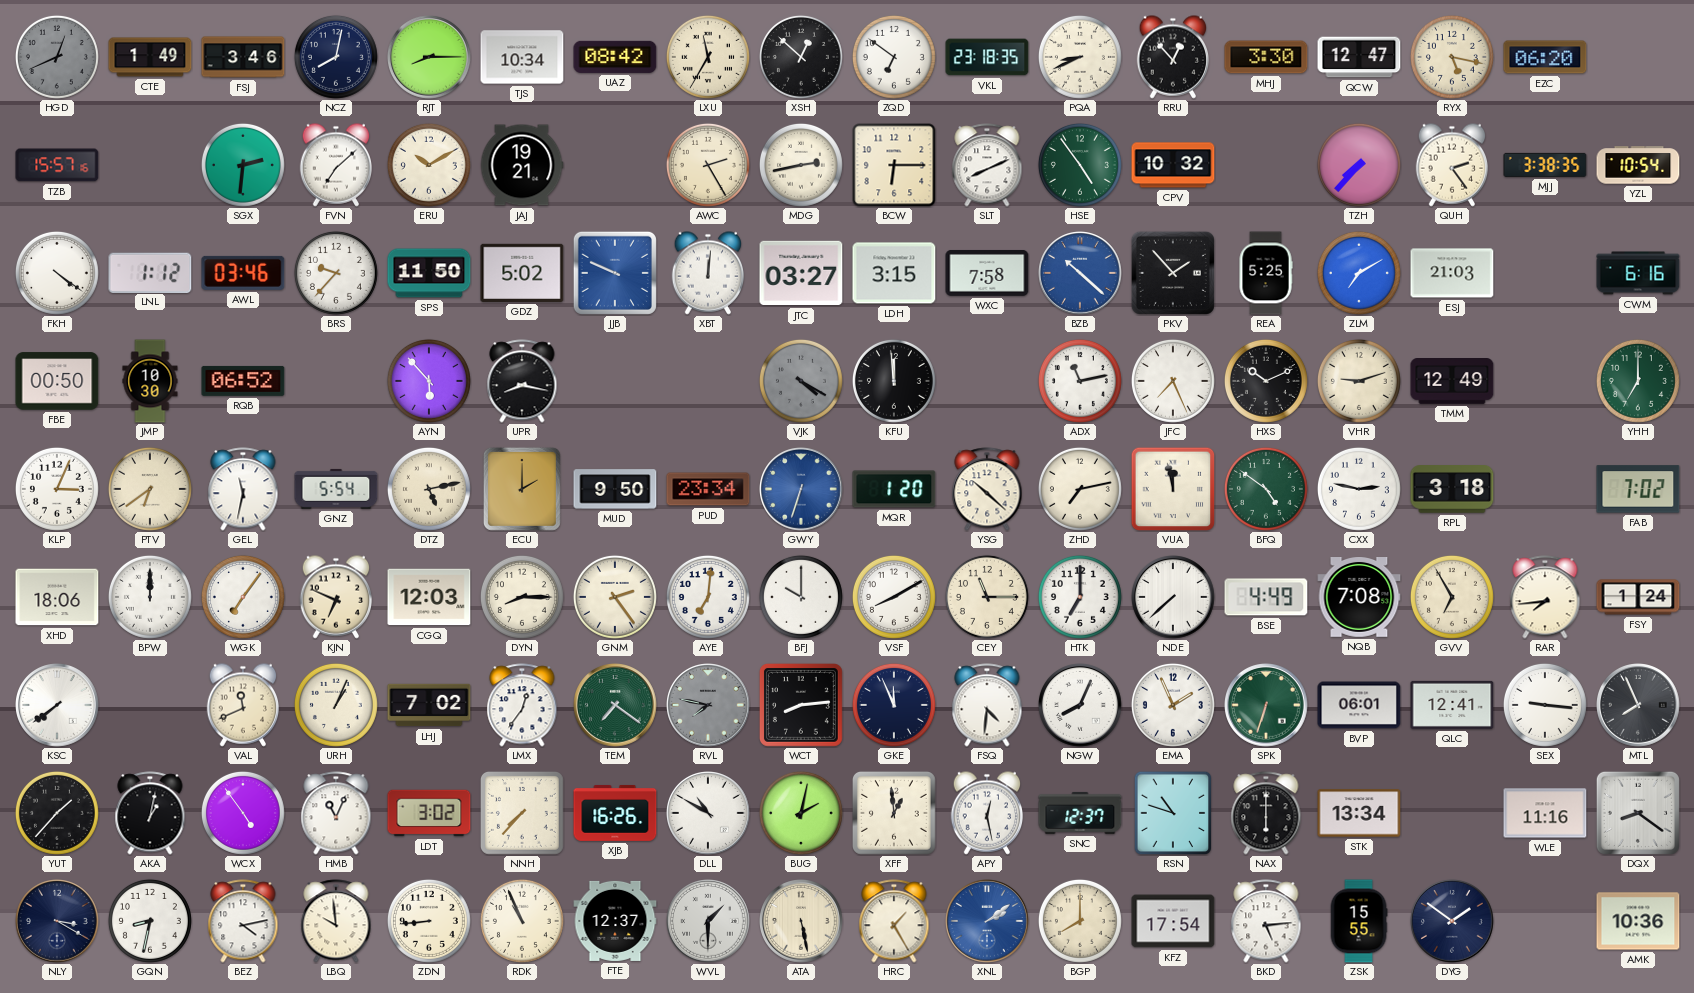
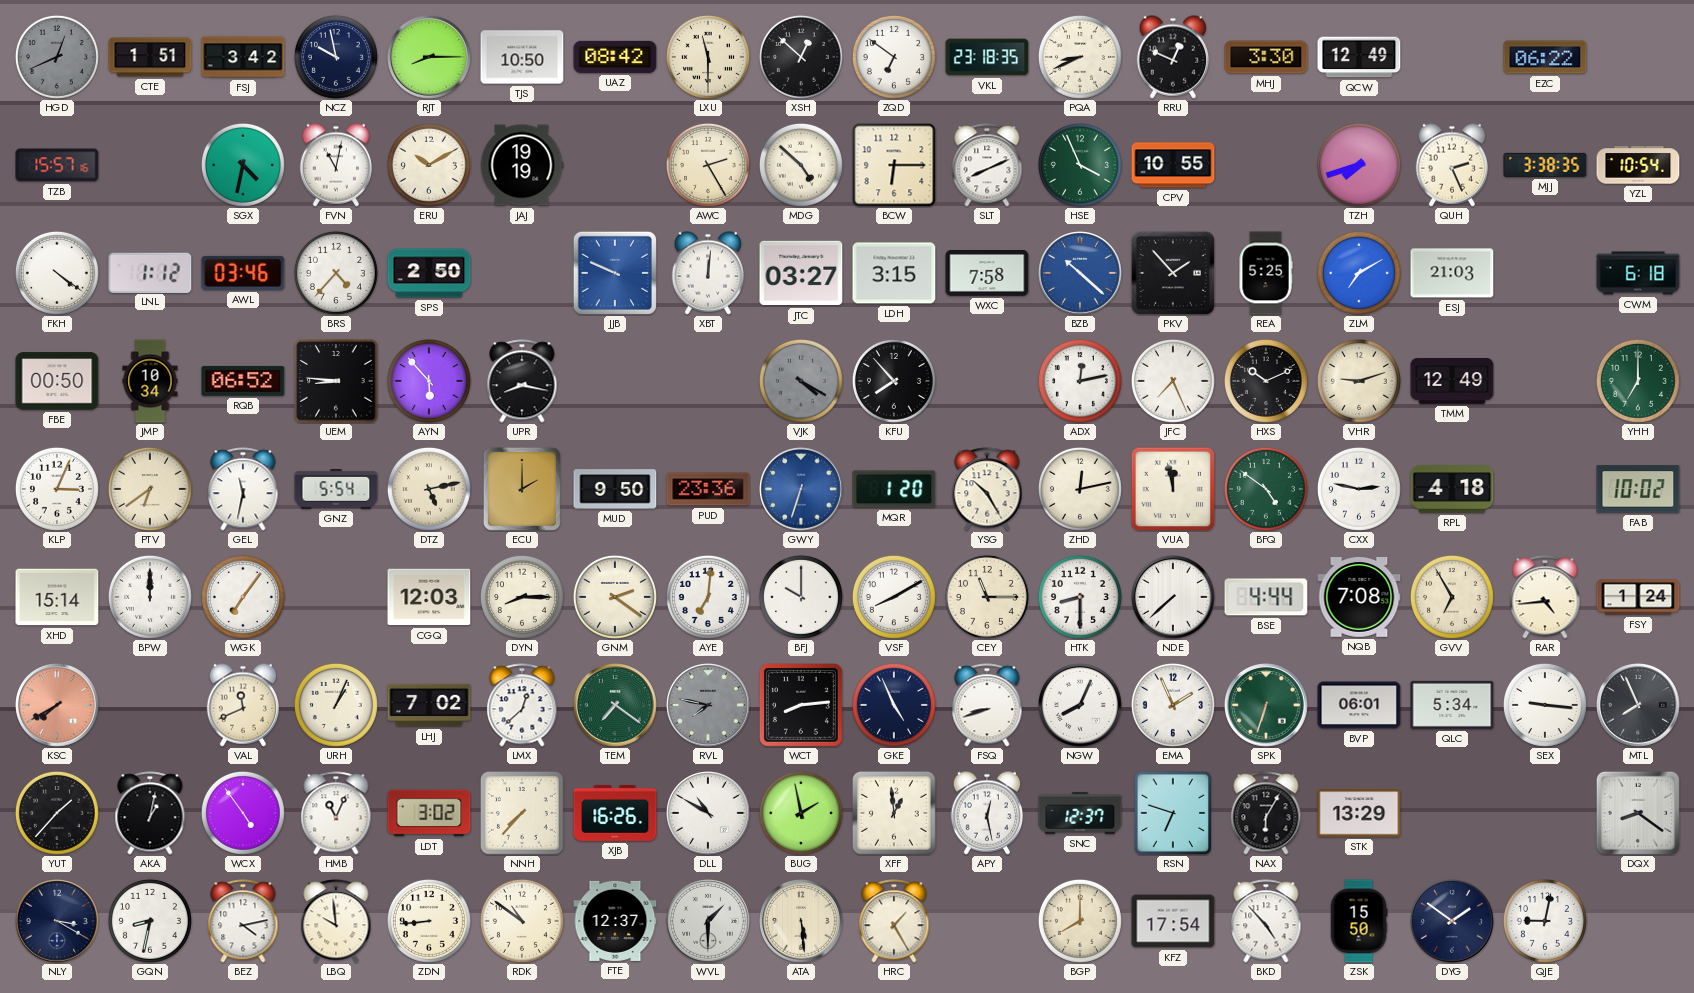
CTE: 1:49 -> 1:51 (150, 57)
FSJ: 3:46 -> 3:42 (243, 57)
NCZ: 8:02 -> 9:58 (336, 57)
TJS: 10:34 -> 10:50 (522, 57)
LXU: 11:35 -> 11:30 (708, 57)
RRU: 12:53 -> 12:49 (1173, 57)
QCW: 12:47 -> 12:49 (1359, 57)
RYX: 5:17 -> none (1452, 57)
EZC: 06:20 -> 06:22 (1545, 57)
SGX: 2:31 -> 4:32 (243, 165)
FVN: 7:08 -> 11:02 (336, 165)
JAJ: 19:21 -> 19:19 (522, 165)
MDG: 2:43 -> 4:52 (801, 165)
HSE: 4:54 -> 3:56 (1080, 165)
CPV: 10:32 -> 10:55 (1173, 165)
TZH: 7:37 -> 7:42 (1359, 165)
QUH: 2:24 -> 2:26 (1452, 165)
BRS: 9:37 -> 4:37 (336, 273)
SPS: 11:50 -> 2:50 (429, 273)
GDZ: 5:02 -> none (522, 273)
CWM: 6:16 -> 6:18 (1638, 273)
JMP: 10:30 -> 10:34 (150, 381)
UEM: none -> 8:46 (336, 381)
KFU: 11:59 -> 7:53 (894, 381)
ADX: 11:13 -> 12:13 (1080, 381)
PUD: 23:34 -> 23:36 (708, 489)
YSG: 10:22 -> 10:25 (987, 489)
ZHD: 7:13 -> 12:13 (1080, 489)
RPL: 3:18 -> 4:18 (1452, 489)
FAB: 7:02 -> 10:02 (1638, 489)
XHD: 18:06 -> 15:14 (57, 597)
KJN: 6:49 -> none (336, 597)
GNM: 2:24 -> 2:21 (615, 597)
HTK: 7:00 -> 8:30 (1080, 597)
BSE: 4:49 -> 4:44 (1266, 597)
RAR: 7:44 -> 4:44 (1545, 597)
KSC: 7:39 -> 7:40 (58, 706)
KSC dial: white -> salmon (58, 706)
LMX: 12:36 -> 12:38 (522, 705)
GKE: 11:56 -> 4:56 (894, 705)
FSQ: 4:31 -> 8:42 (987, 705)
QLC: 12:41 -> 5:34 (1452, 705)
BUG: 2:02 -> 1:58 (801, 813)
RSN: 10:48 -> 6:48 (1173, 813)
NAX: 6:00 -> 6:05 (1266, 813)
STK: 13:34 -> 13:29 (1359, 813)
WLE: 11:16 -> none (1545, 813)
RDK: 10:56 -> 10:51 (522, 921)
ATA: 5:28 -> 5:29 (802, 922)
XNL: 2:09 -> none (988, 922)
BKD: 5:14 -> 4:53 (1266, 921)
ZSK: 15:55 -> 15:50 (1359, 921)
QJE: none -> 9:02 (1545, 921)
AMK: 10:36 -> none (1638, 921)
